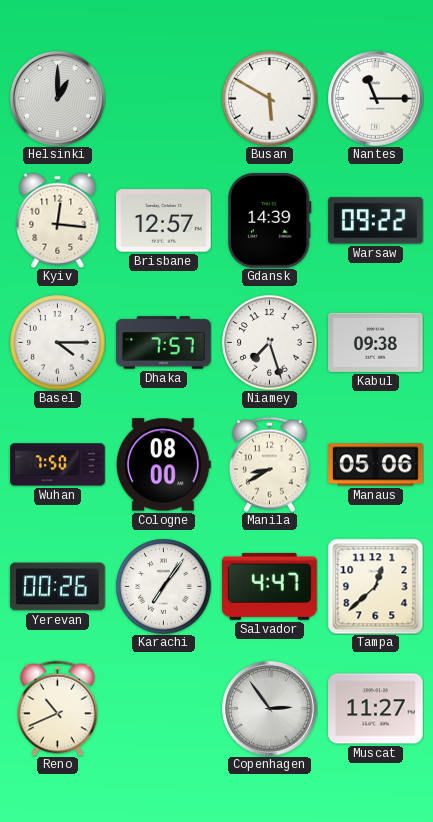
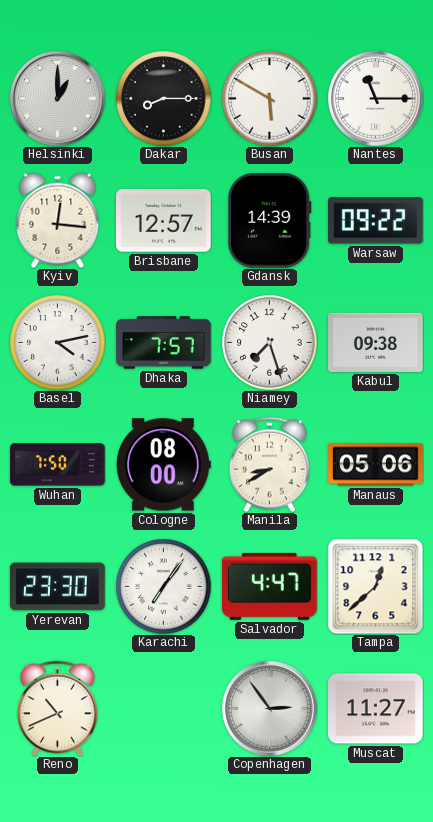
Dakar: none -> 8:15 (163, 98)
Basel: 4:15 -> 4:13 (57, 342)
Yerevan: 00:26 -> 23:30 (58, 587)
